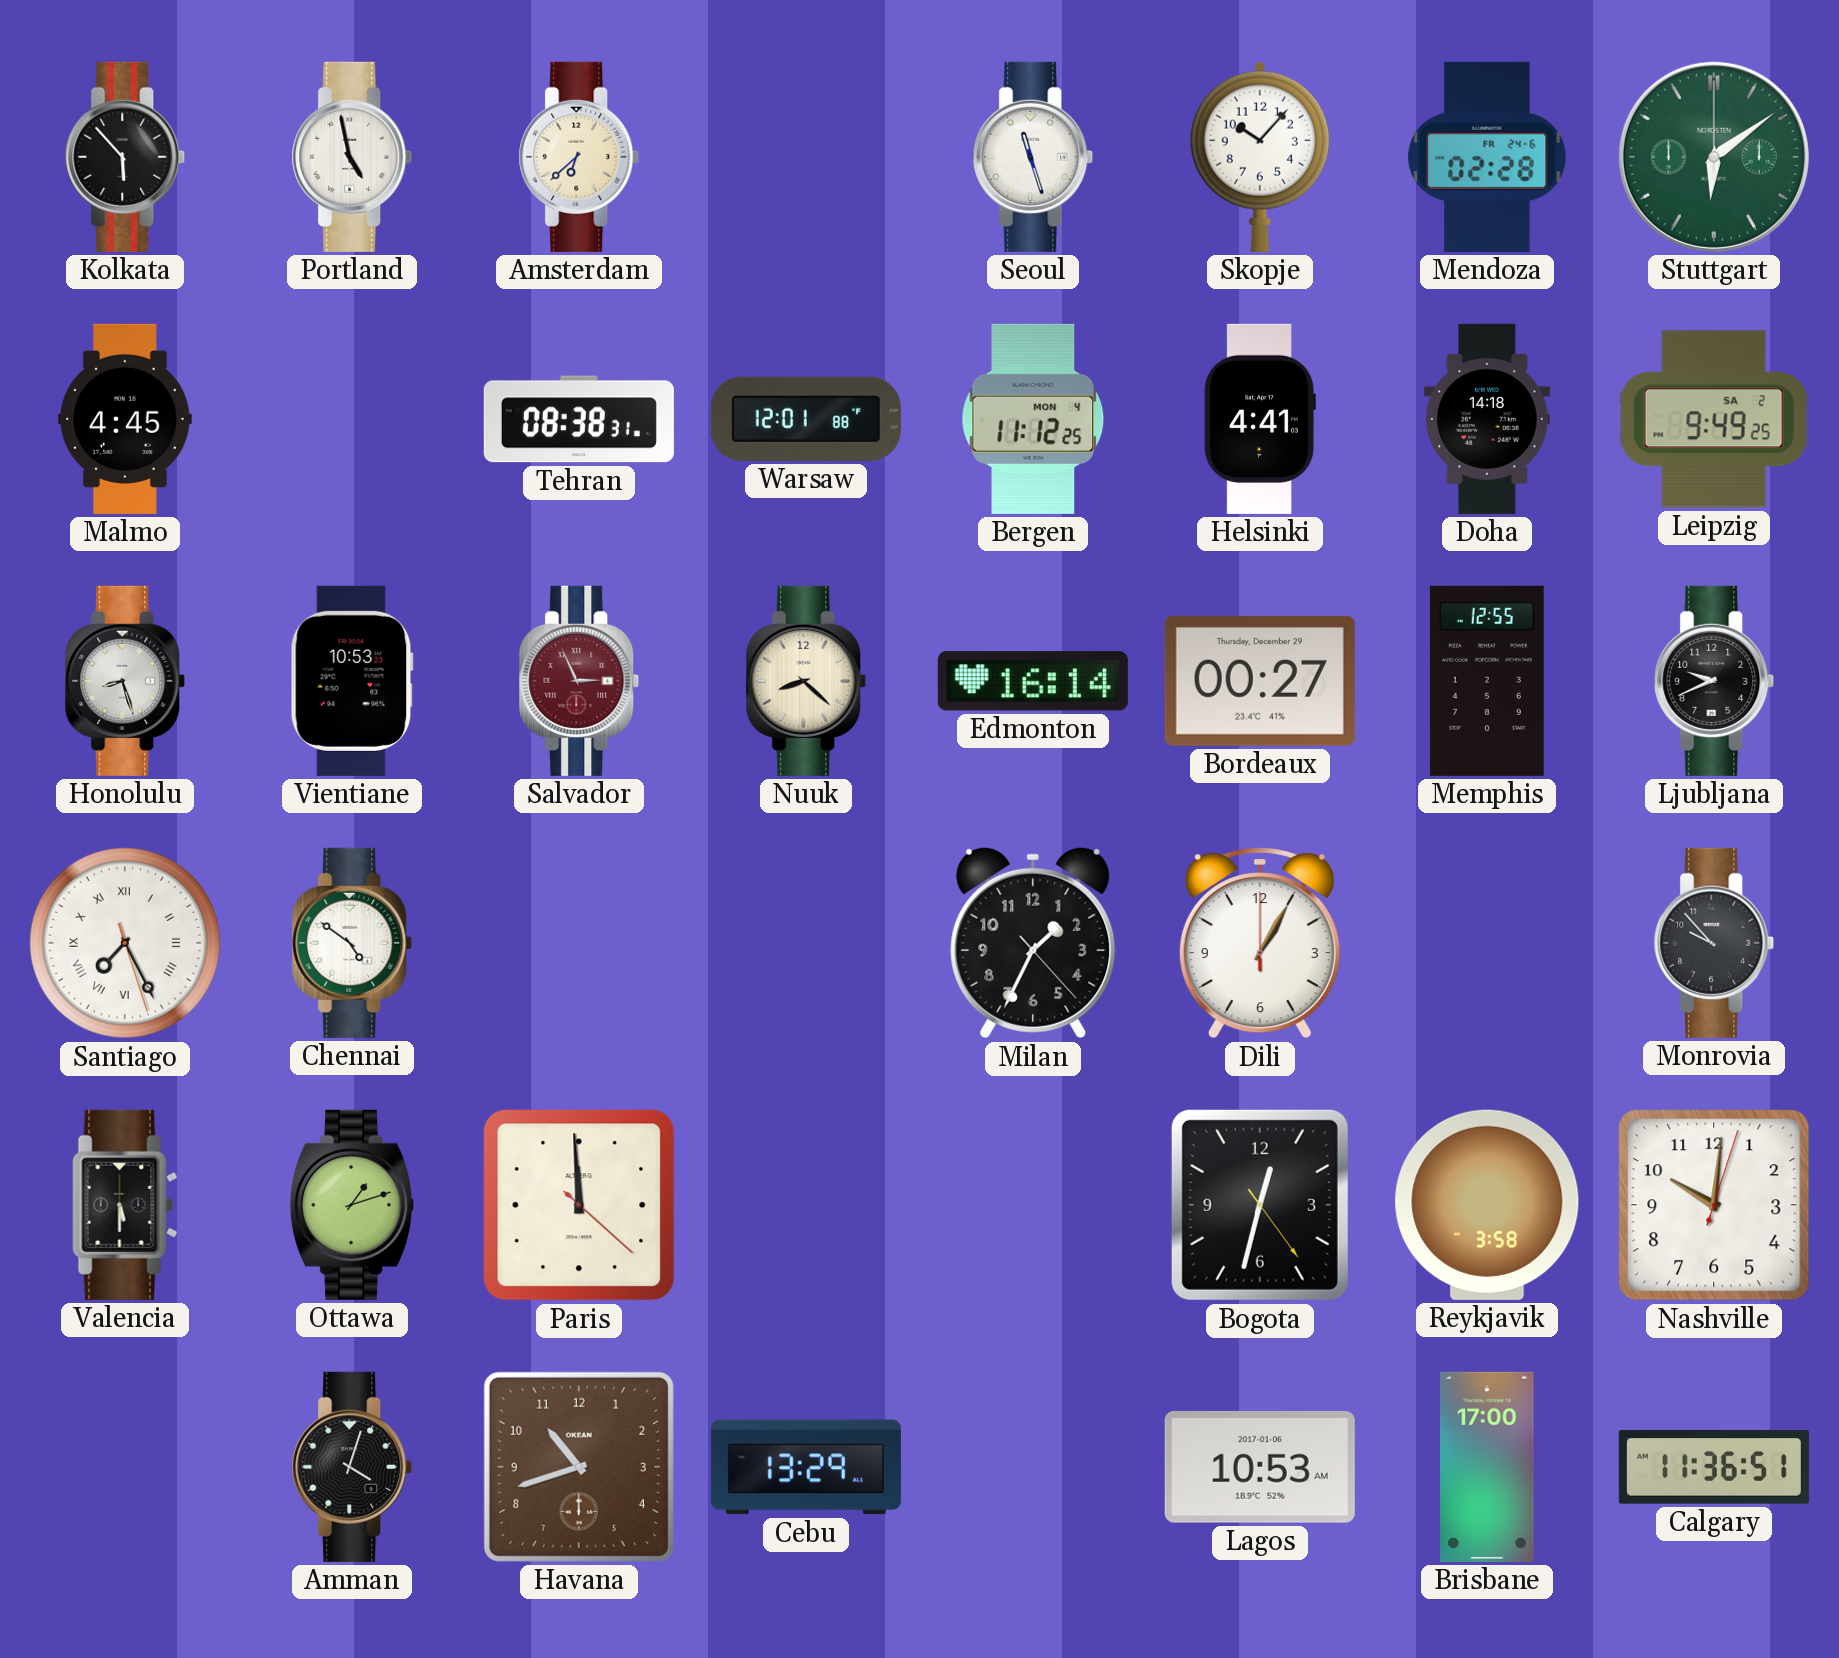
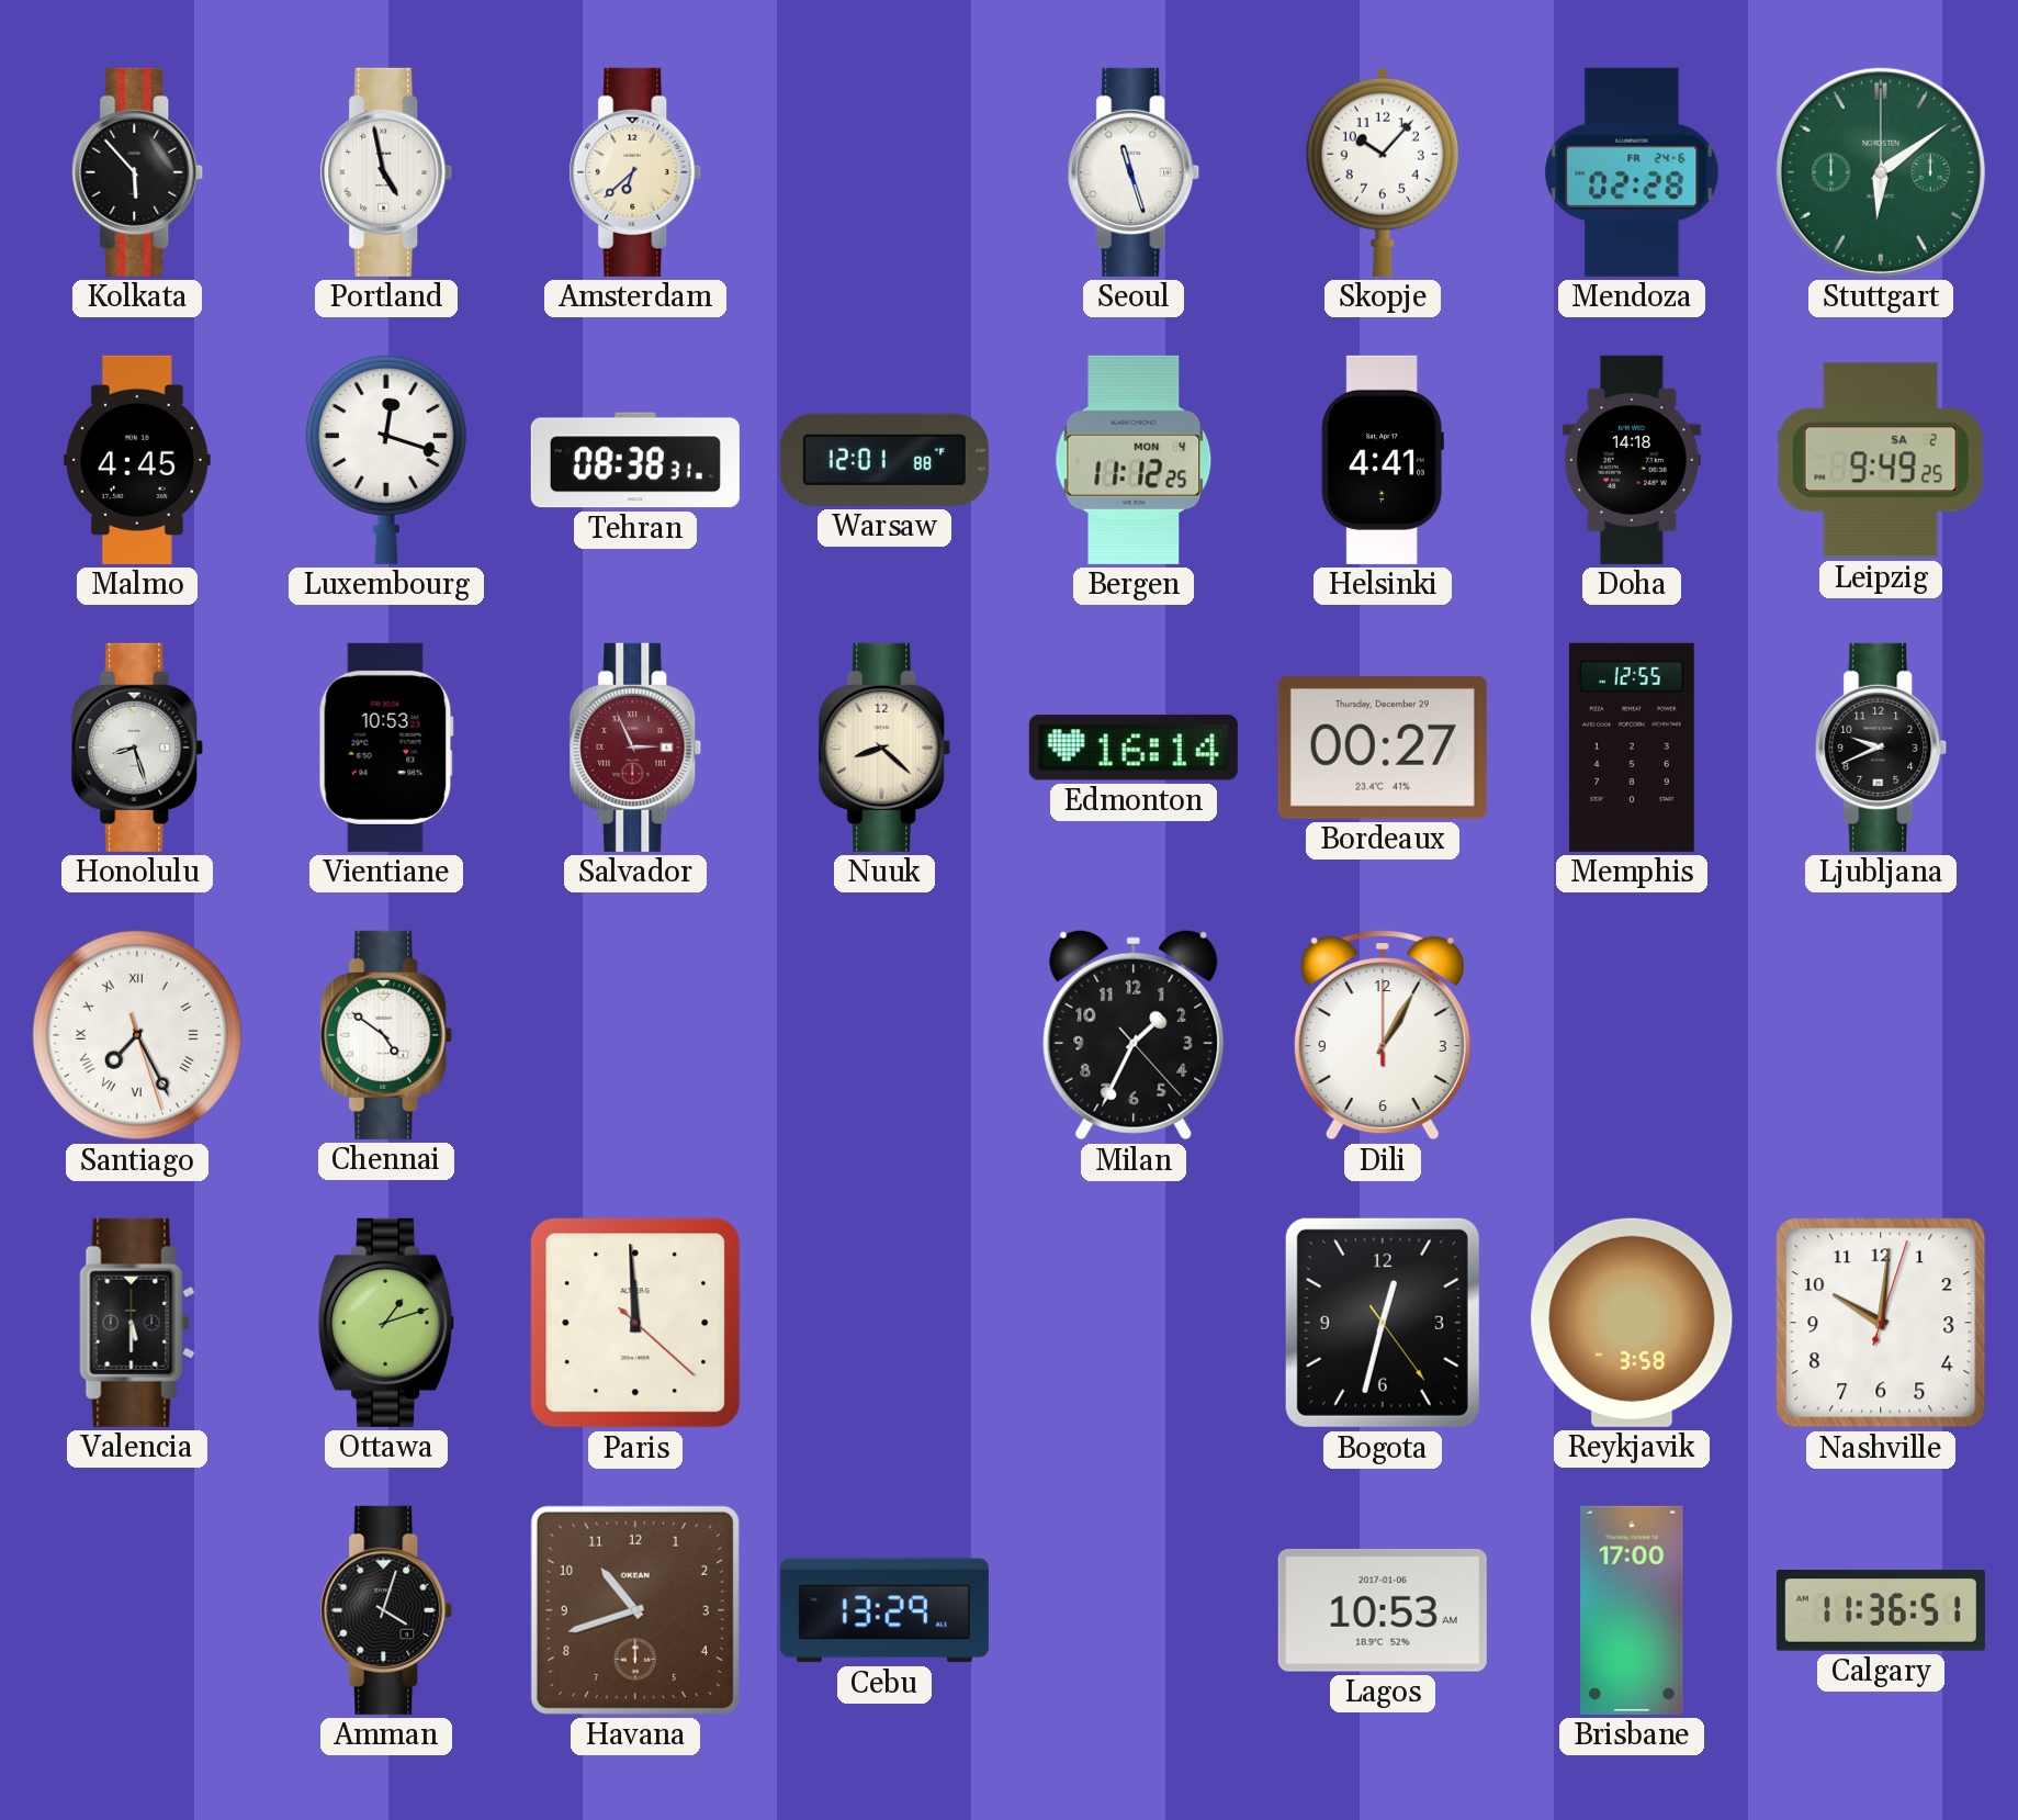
Luxembourg: none -> 12:18 (386, 459)
Monrovia: 9:53 -> none (1714, 943)
